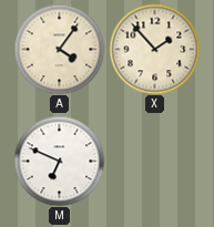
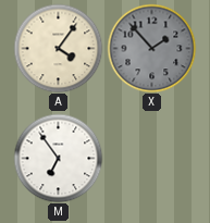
X dial: cream -> grey (151, 48)
M: 6:49 -> 6:54 (58, 158)
